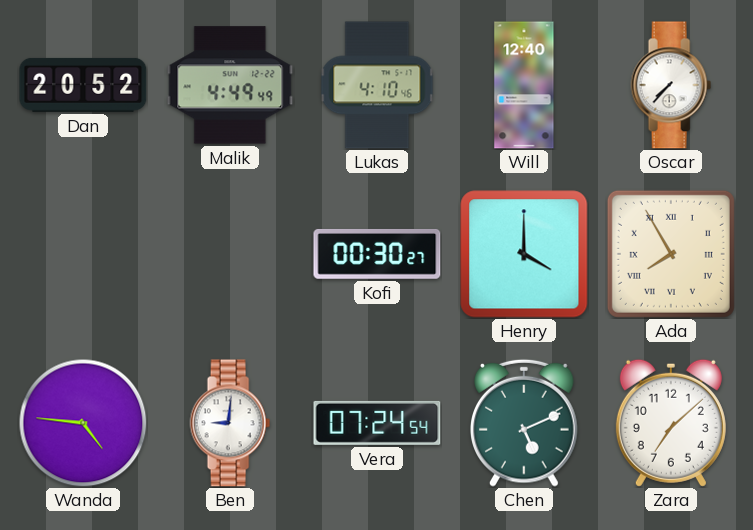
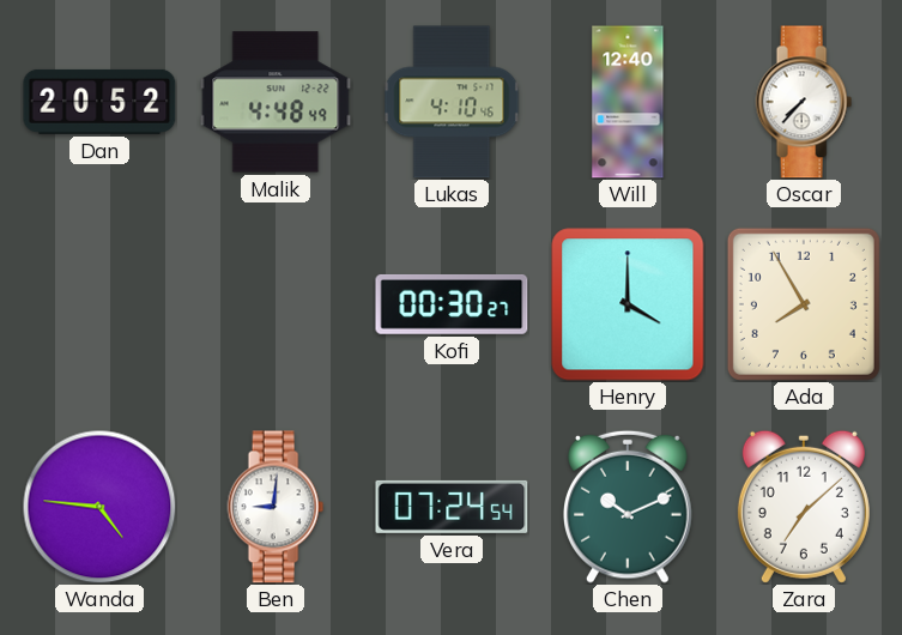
Malik: 4:49 -> 4:48 (276, 102)
Ada numerals: Roman -> Arabic (804, 304)
Chen: 5:11 -> 10:11 (629, 507)
